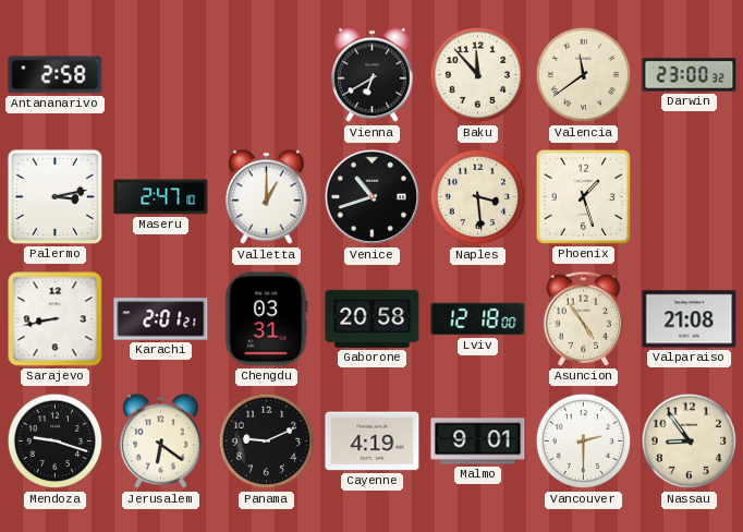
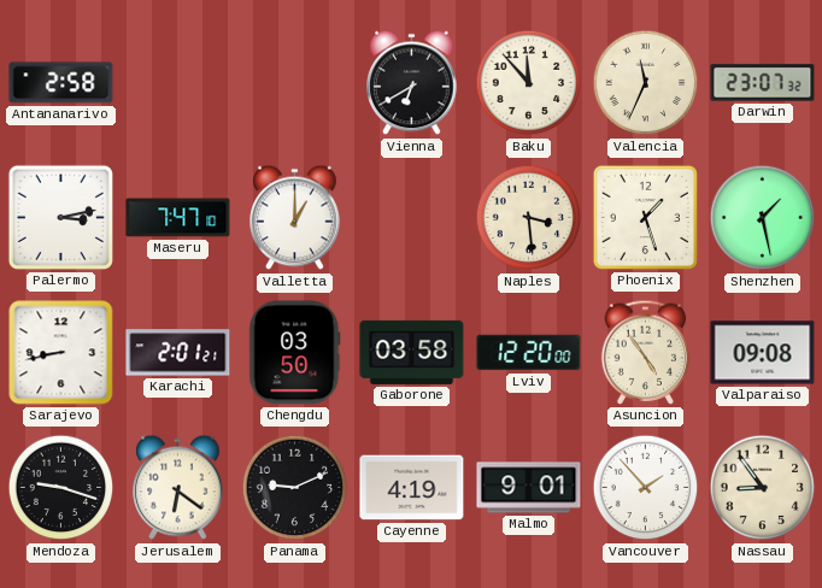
Valencia: 11:39 -> 11:34 (646, 83)
Darwin: 23:00 -> 23:07 (763, 83)
Maseru: 2:47 -> 7:47 (178, 218)
Venice: 10:42 -> none (373, 197)
Shenzhen: none -> 1:28 (763, 218)
Chengdu: 03:31 -> 03:50 (295, 353)
Gaborone: 20:58 -> 03:58 (412, 352)
Lviv: 12:18 -> 12:20 (529, 353)
Valparaiso: 21:08 -> 09:08 (763, 353)
Vancouver: 2:30 -> 1:53 (646, 488)
